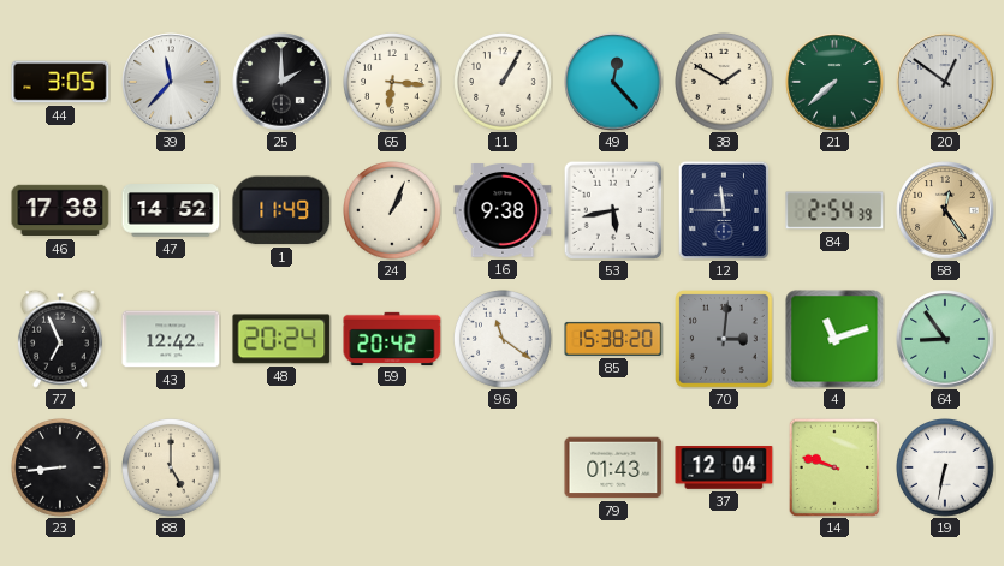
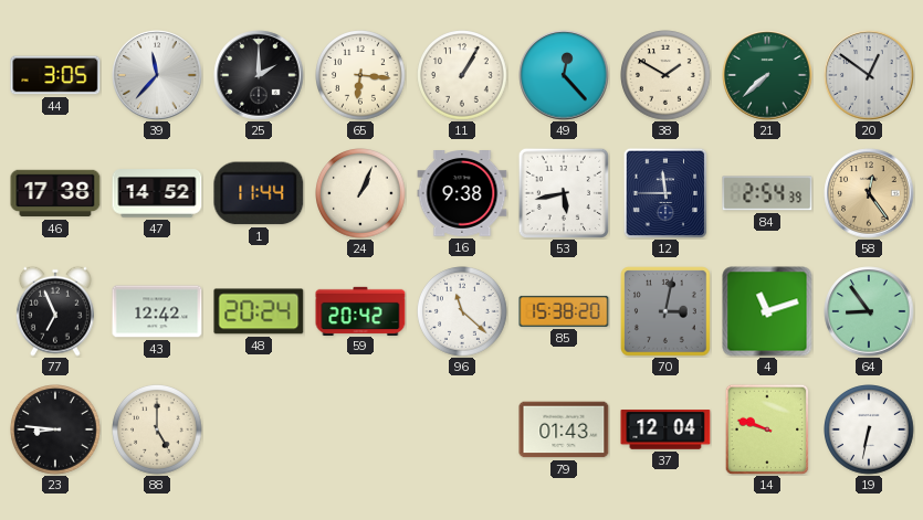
1: 11:49 -> 11:44 (259, 193)
96: 11:21 -> 11:22 (463, 312)
70: 3:01 -> 3:02 (667, 312)
23: 8:44 -> 8:46 (56, 431)
